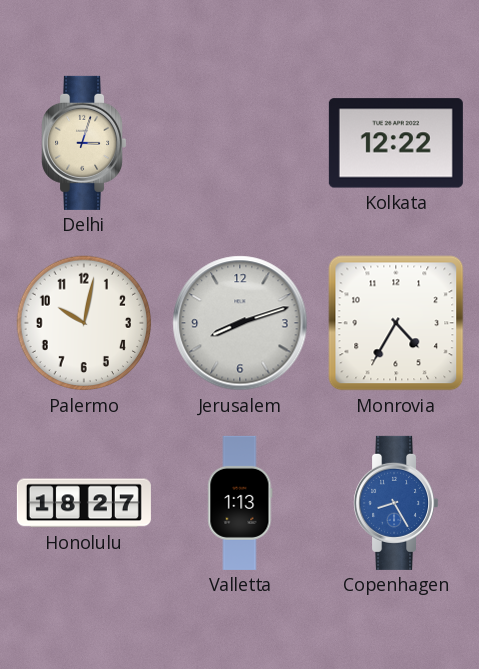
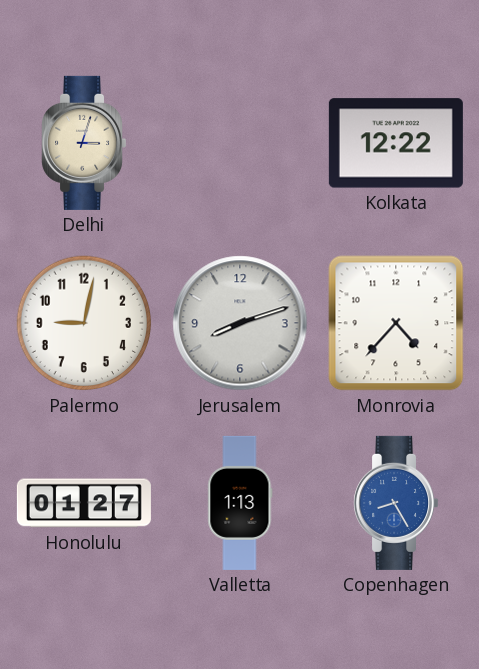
Palermo: 10:02 -> 9:02 (84, 323)
Monrovia: 4:35 -> 4:37 (396, 323)
Honolulu: 18:27 -> 01:27 (84, 503)
